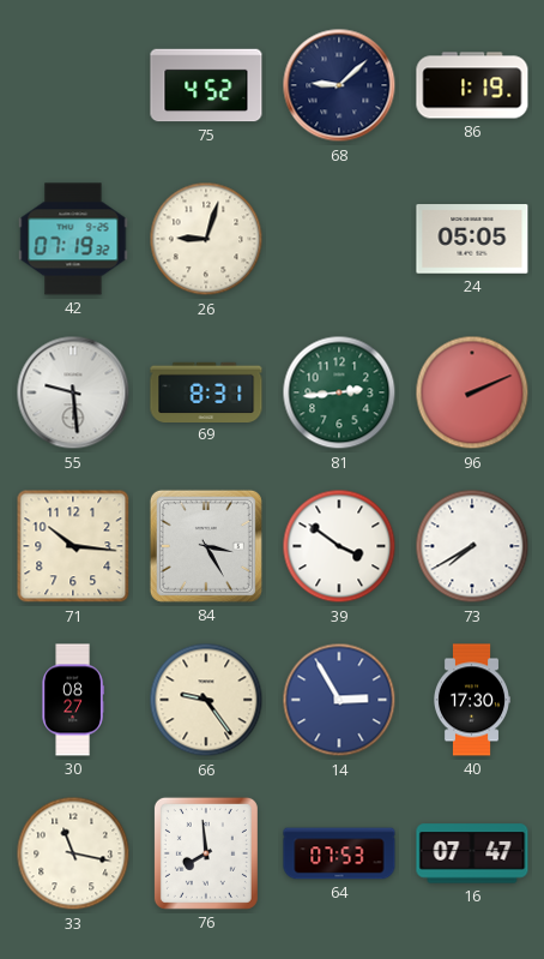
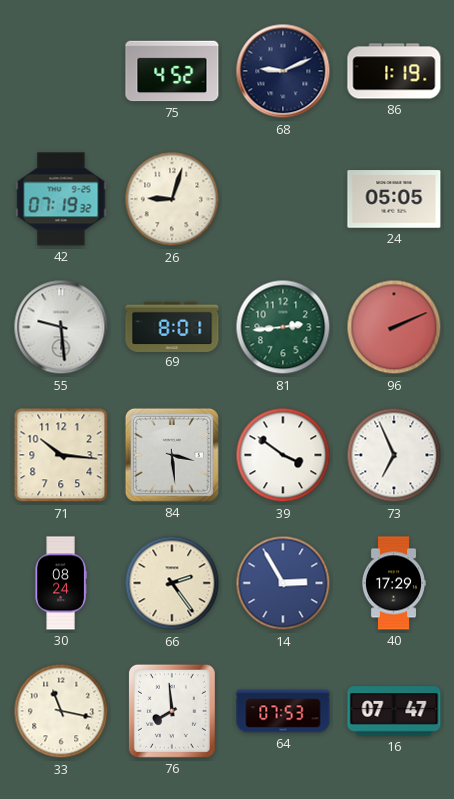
68: 9:08 -> 9:11 (283, 71)
69: 8:31 -> 8:01 (172, 326)
84: 3:25 -> 3:29 (172, 455)
73: 7:40 -> 6:56 (394, 455)
30: 08:27 -> 08:24 (61, 583)
66: 9:24 -> 2:24 (172, 583)
40: 17:30 -> 17:29 (393, 583)
